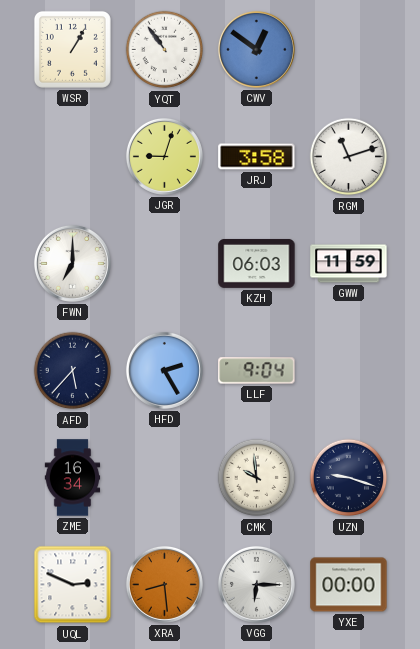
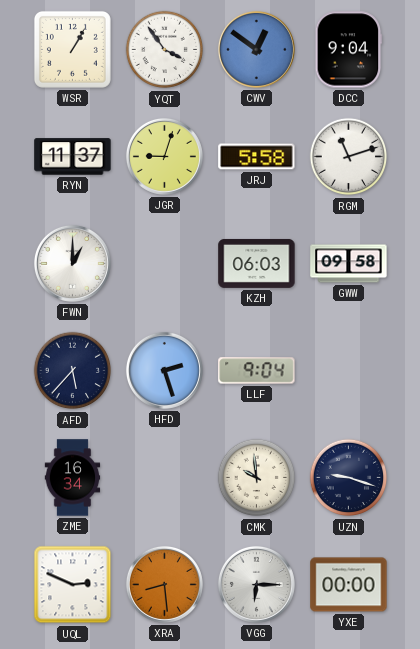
YQT: 10:54 -> 3:54 (165, 50)
DCC: none -> 9:04 (349, 50)
RYN: none -> 11:37 (73, 157)
JRJ: 3:58 -> 5:58 (257, 157)
FWN: 7:00 -> 1:00 (72, 263)
GWW: 11:59 -> 09:58 (349, 264)
HFD: 2:25 -> 2:27 (164, 370)
